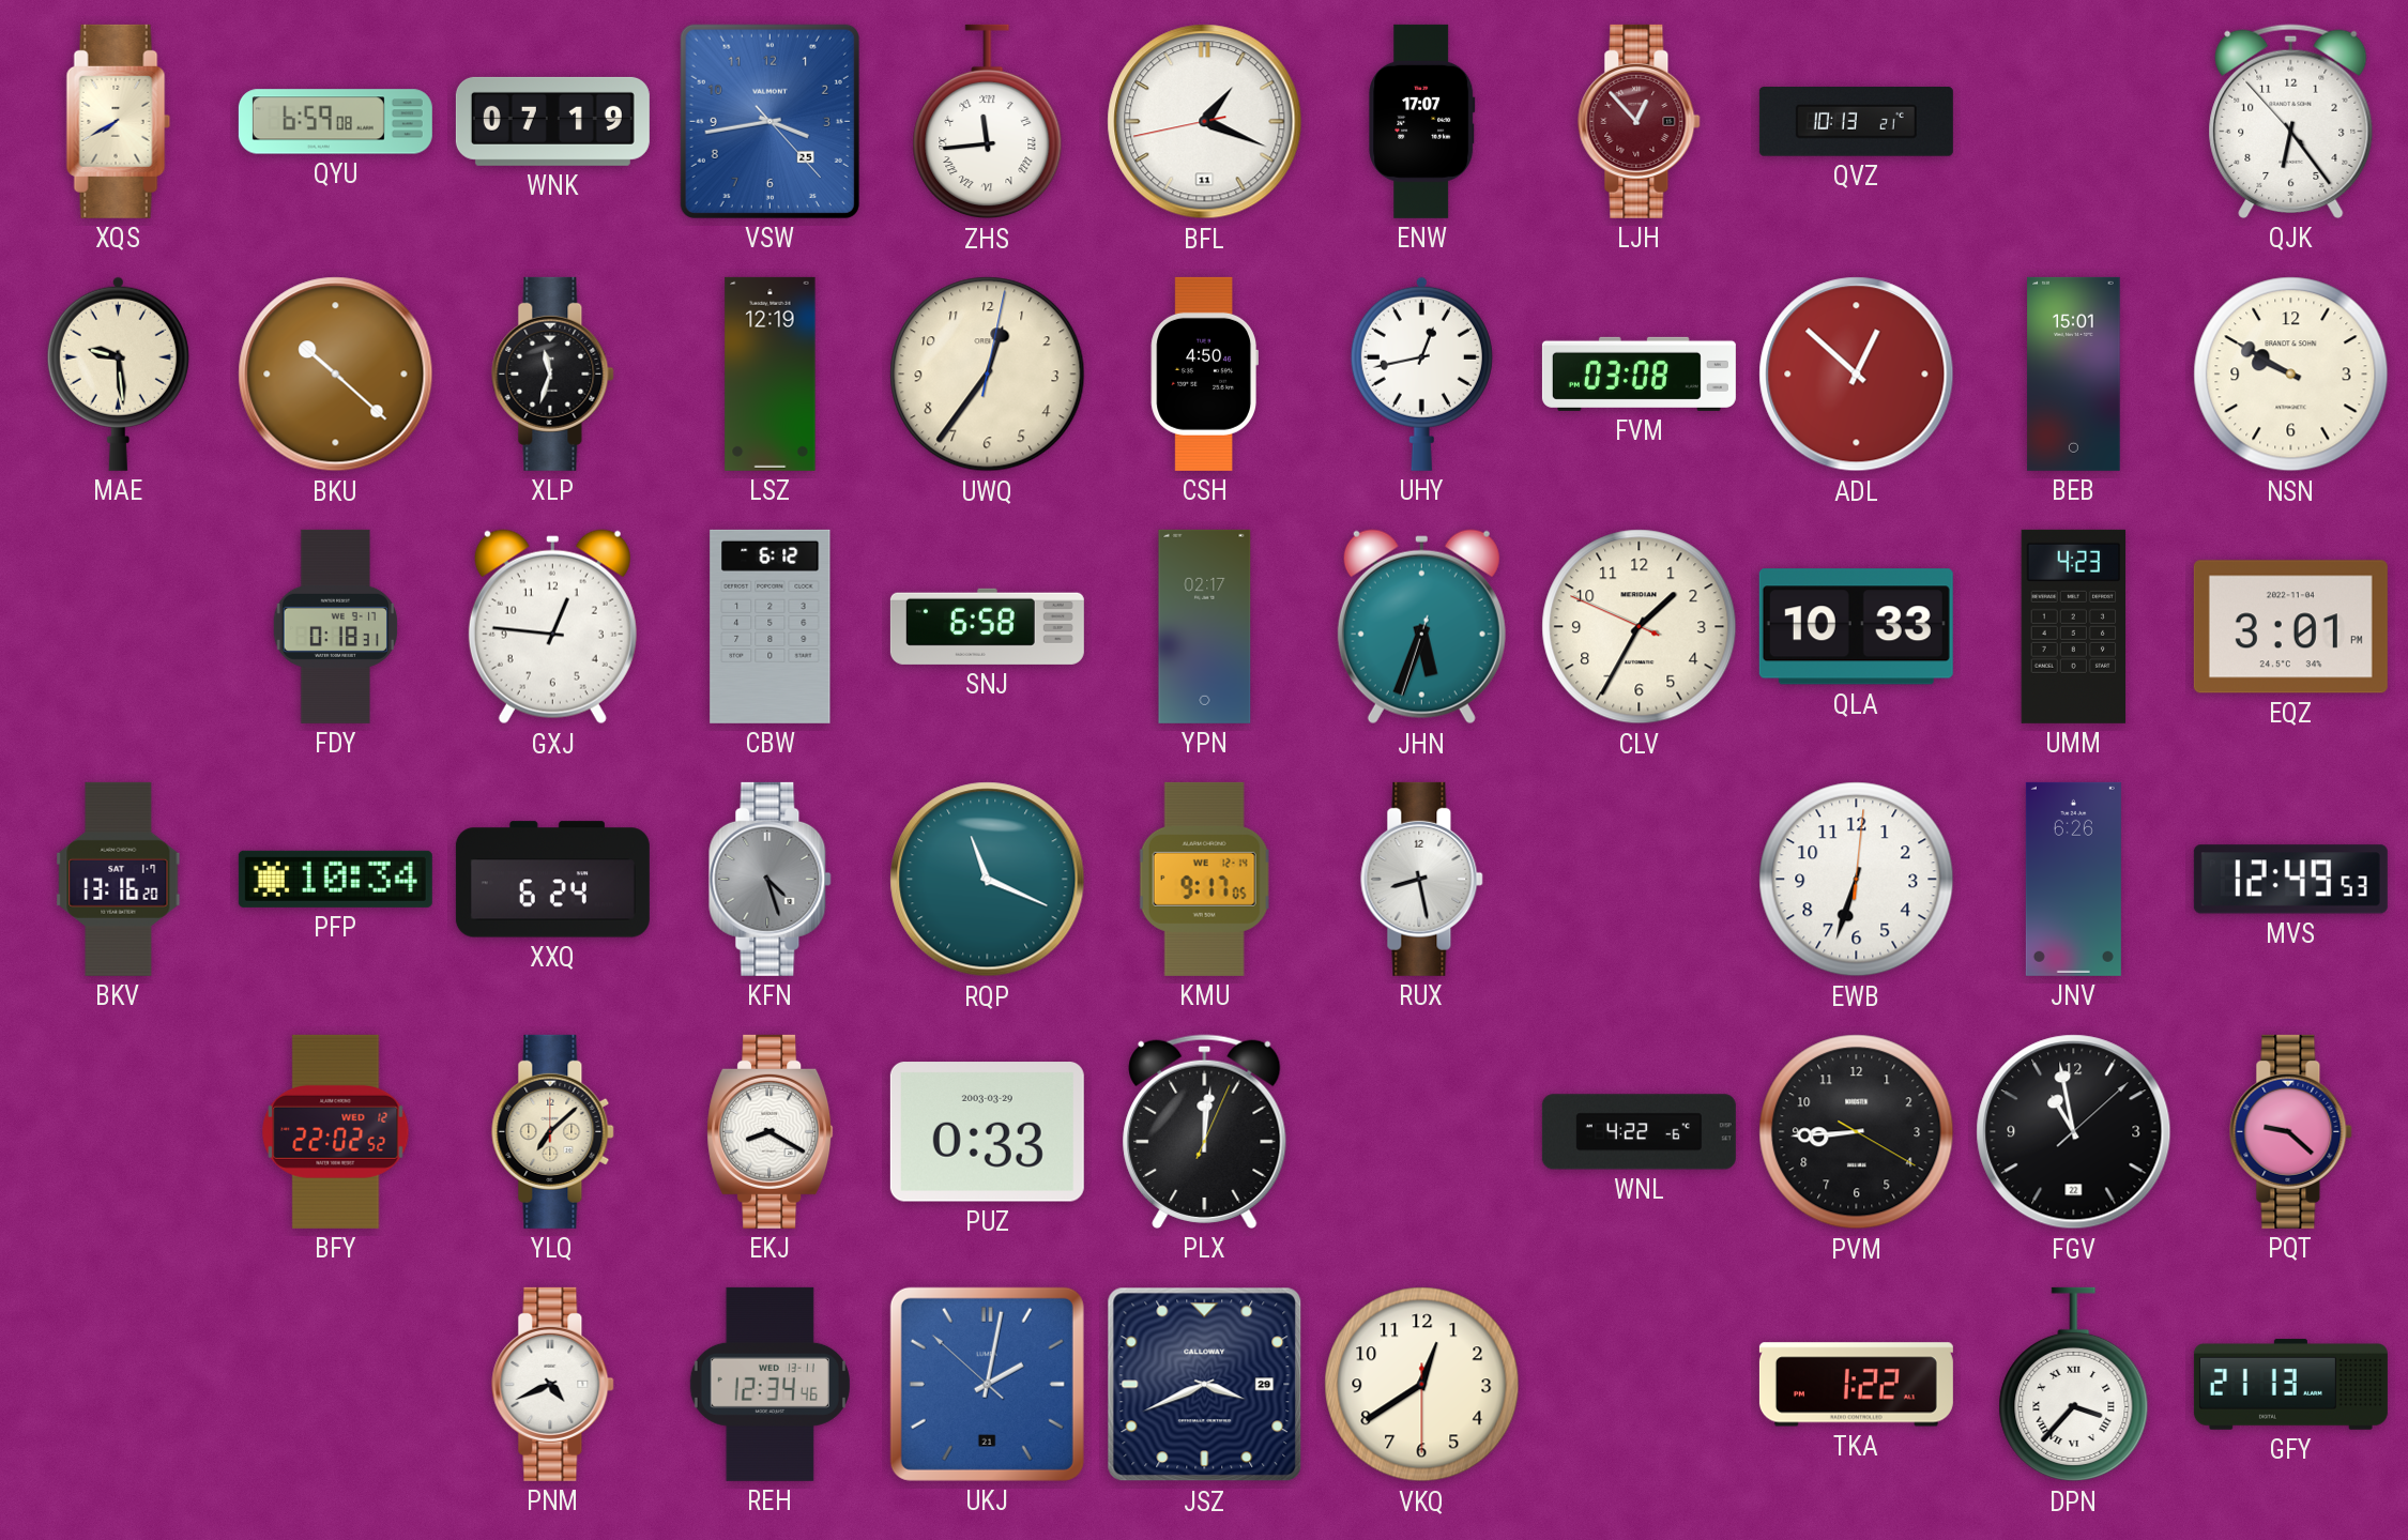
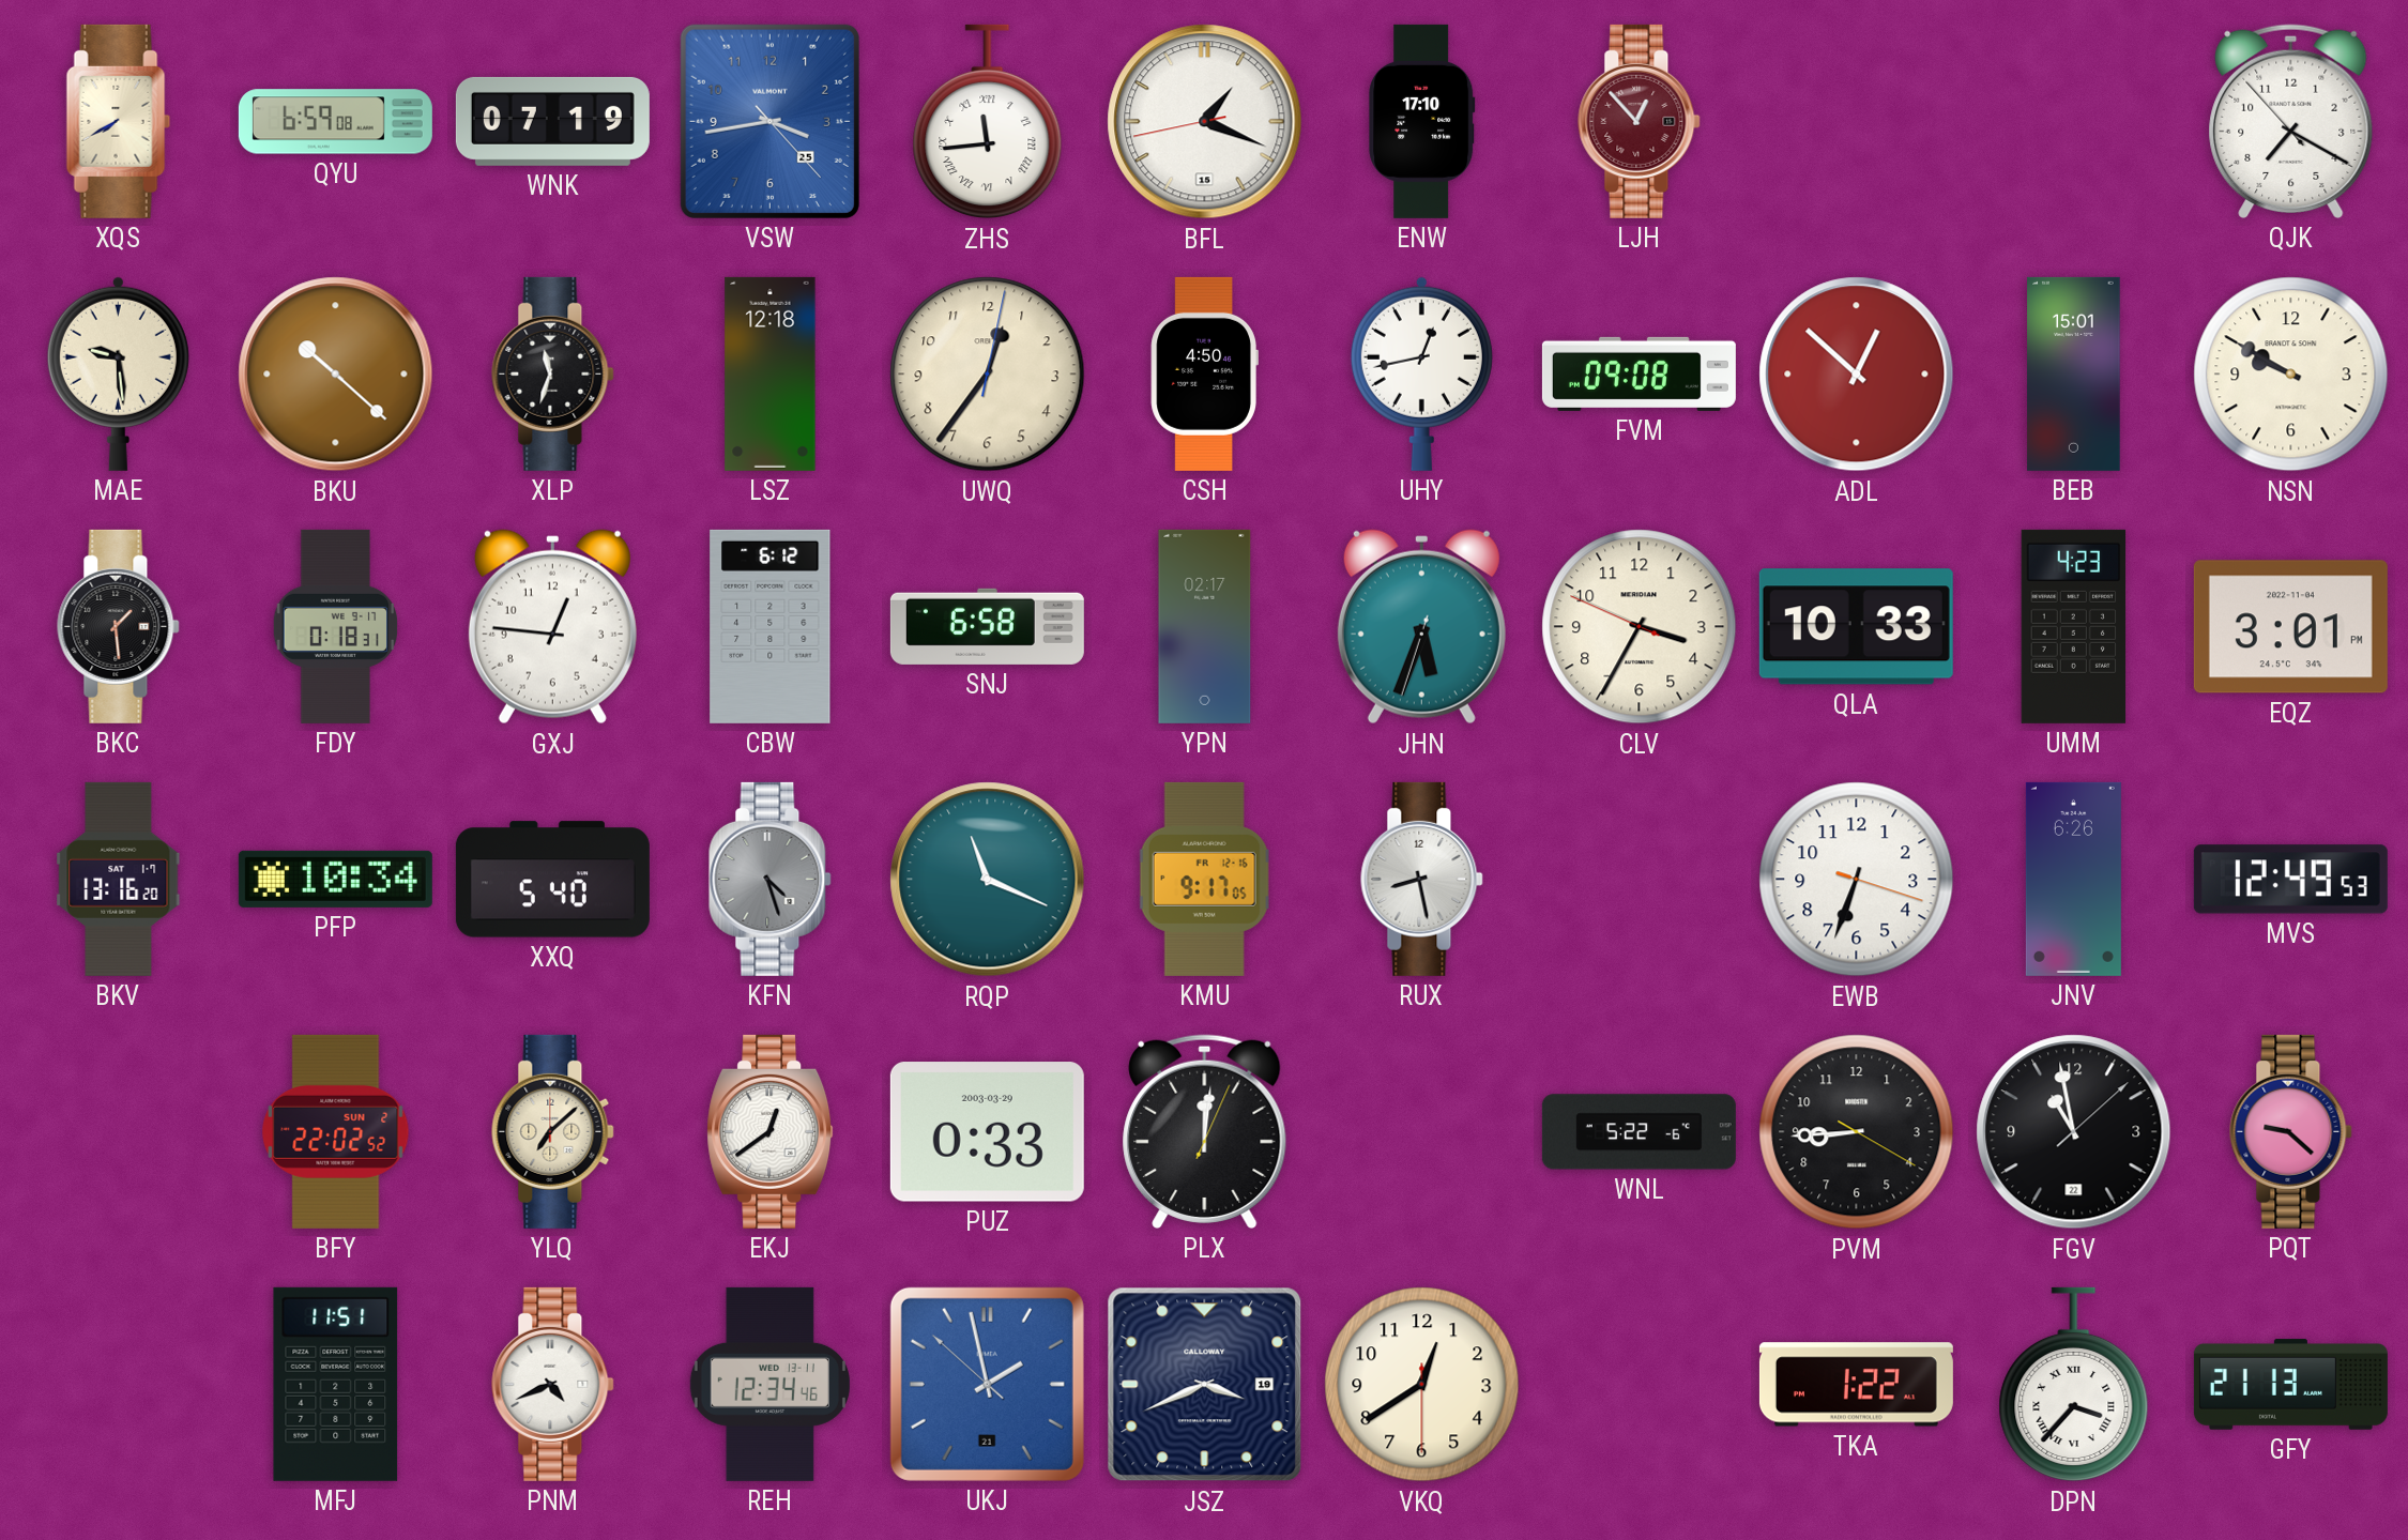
BFL date: 11 -> 15 (1205, 122)
ENW: 17:07 -> 17:10 (1422, 121)
QVZ: 10:13 -> none (1856, 122)
QJK: 6:23 -> 7:19 (2291, 121)
LSZ: 12:19 -> 12:18 (771, 373)
FVM: 03:08 -> 09:08 (1639, 373)
BKC: none -> 1:29 (119, 626)
CLV: 1:34 -> 3:34 (1640, 627)
XXQ: 6:24 -> 5:40 (552, 880)
KMU date: WE 12-14 -> FR 12-16 (1204, 879)
EWB: 6:33:01 -> 6:33:18 (1857, 880)
BFY date: WED 12 -> SUN 2 (336, 1131)
EKJ: 8:20 -> 12:39 (771, 1131)
WNL: 4:22 -> 5:22 (1639, 1132)
MFJ: none -> 11:51 (336, 1384)
UKJ: 2:01 -> 1:57 (987, 1384)
JSZ date: 29 -> 19 (1205, 1385)
